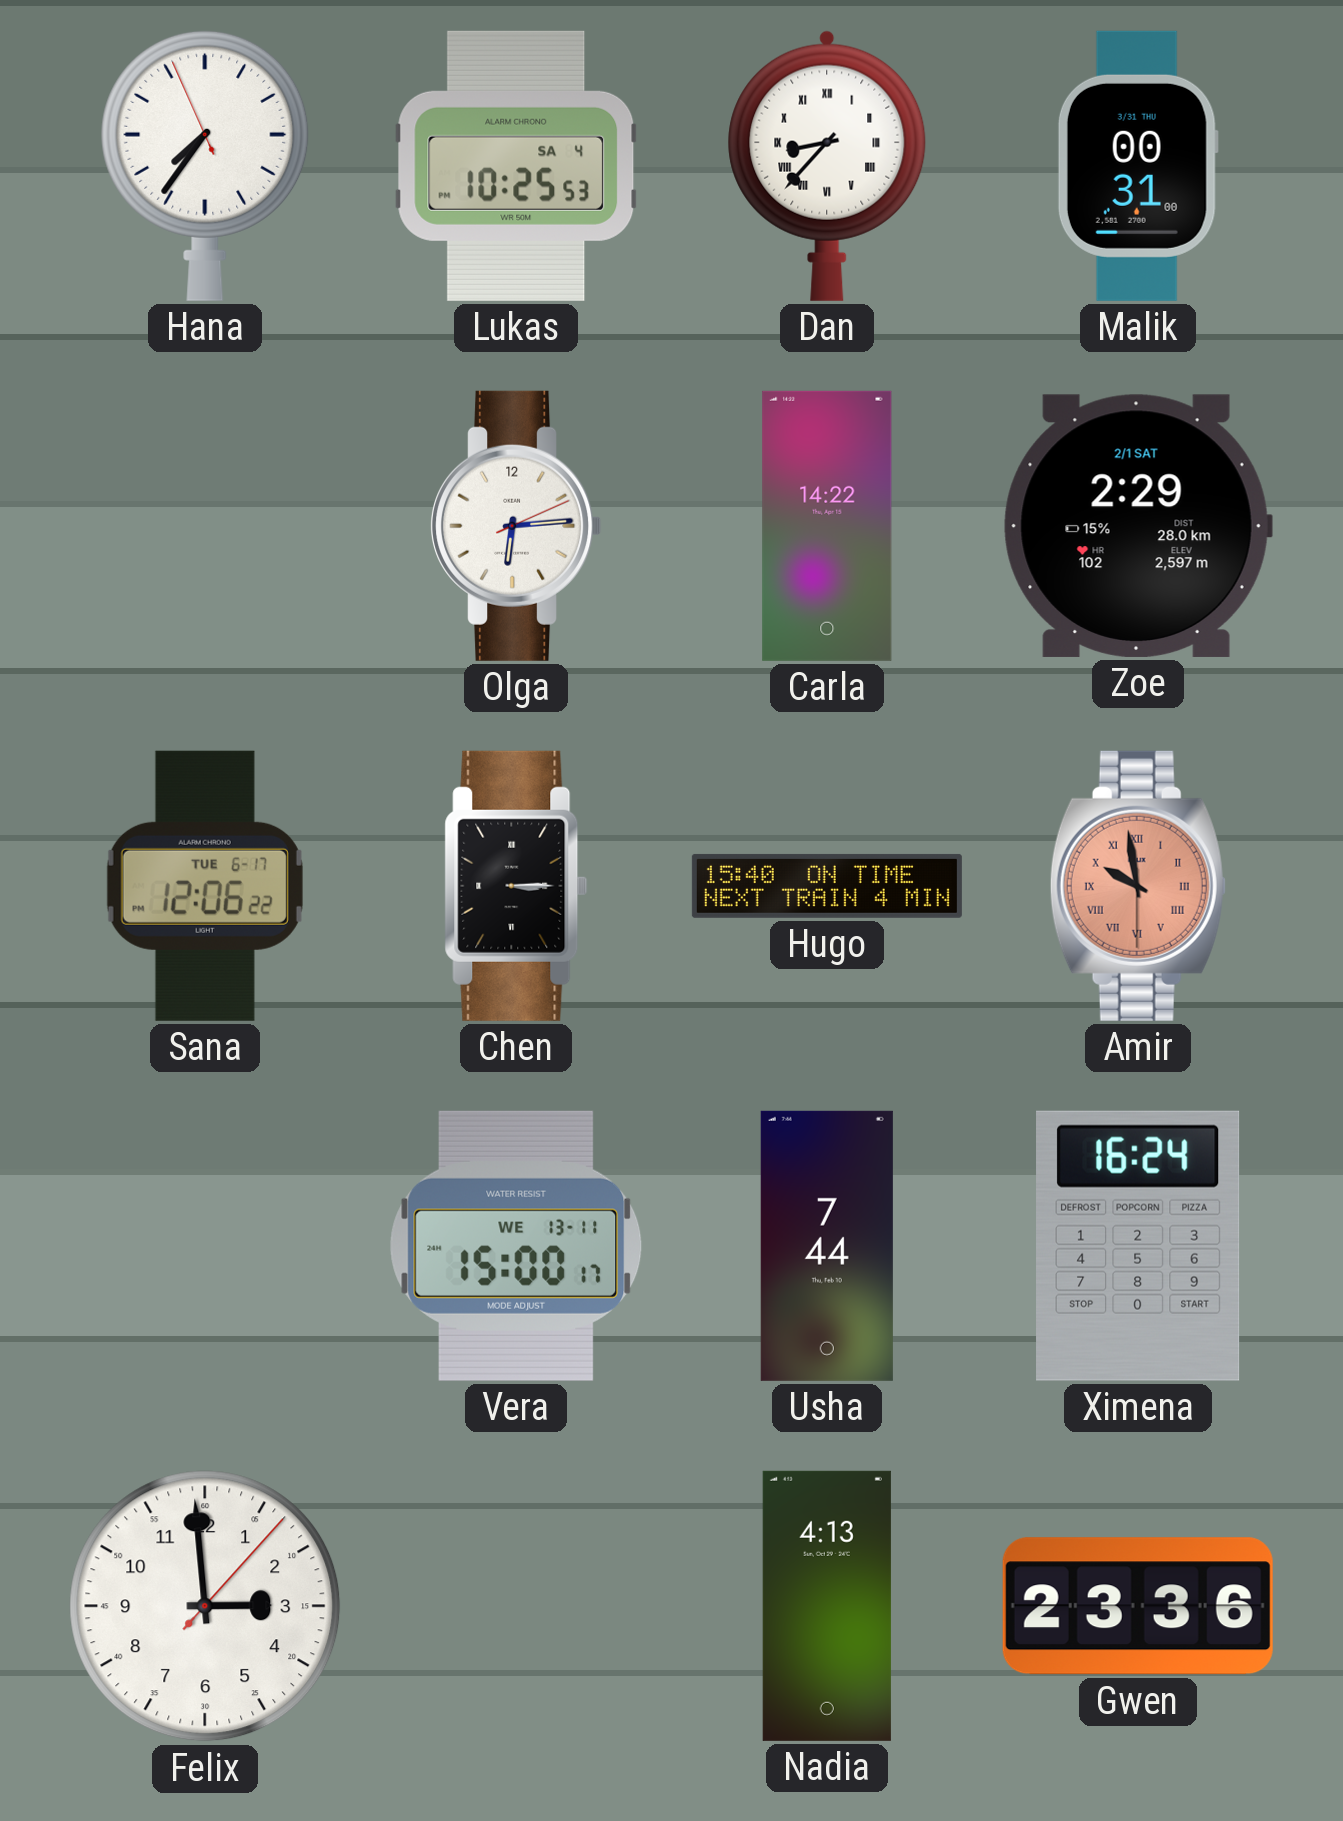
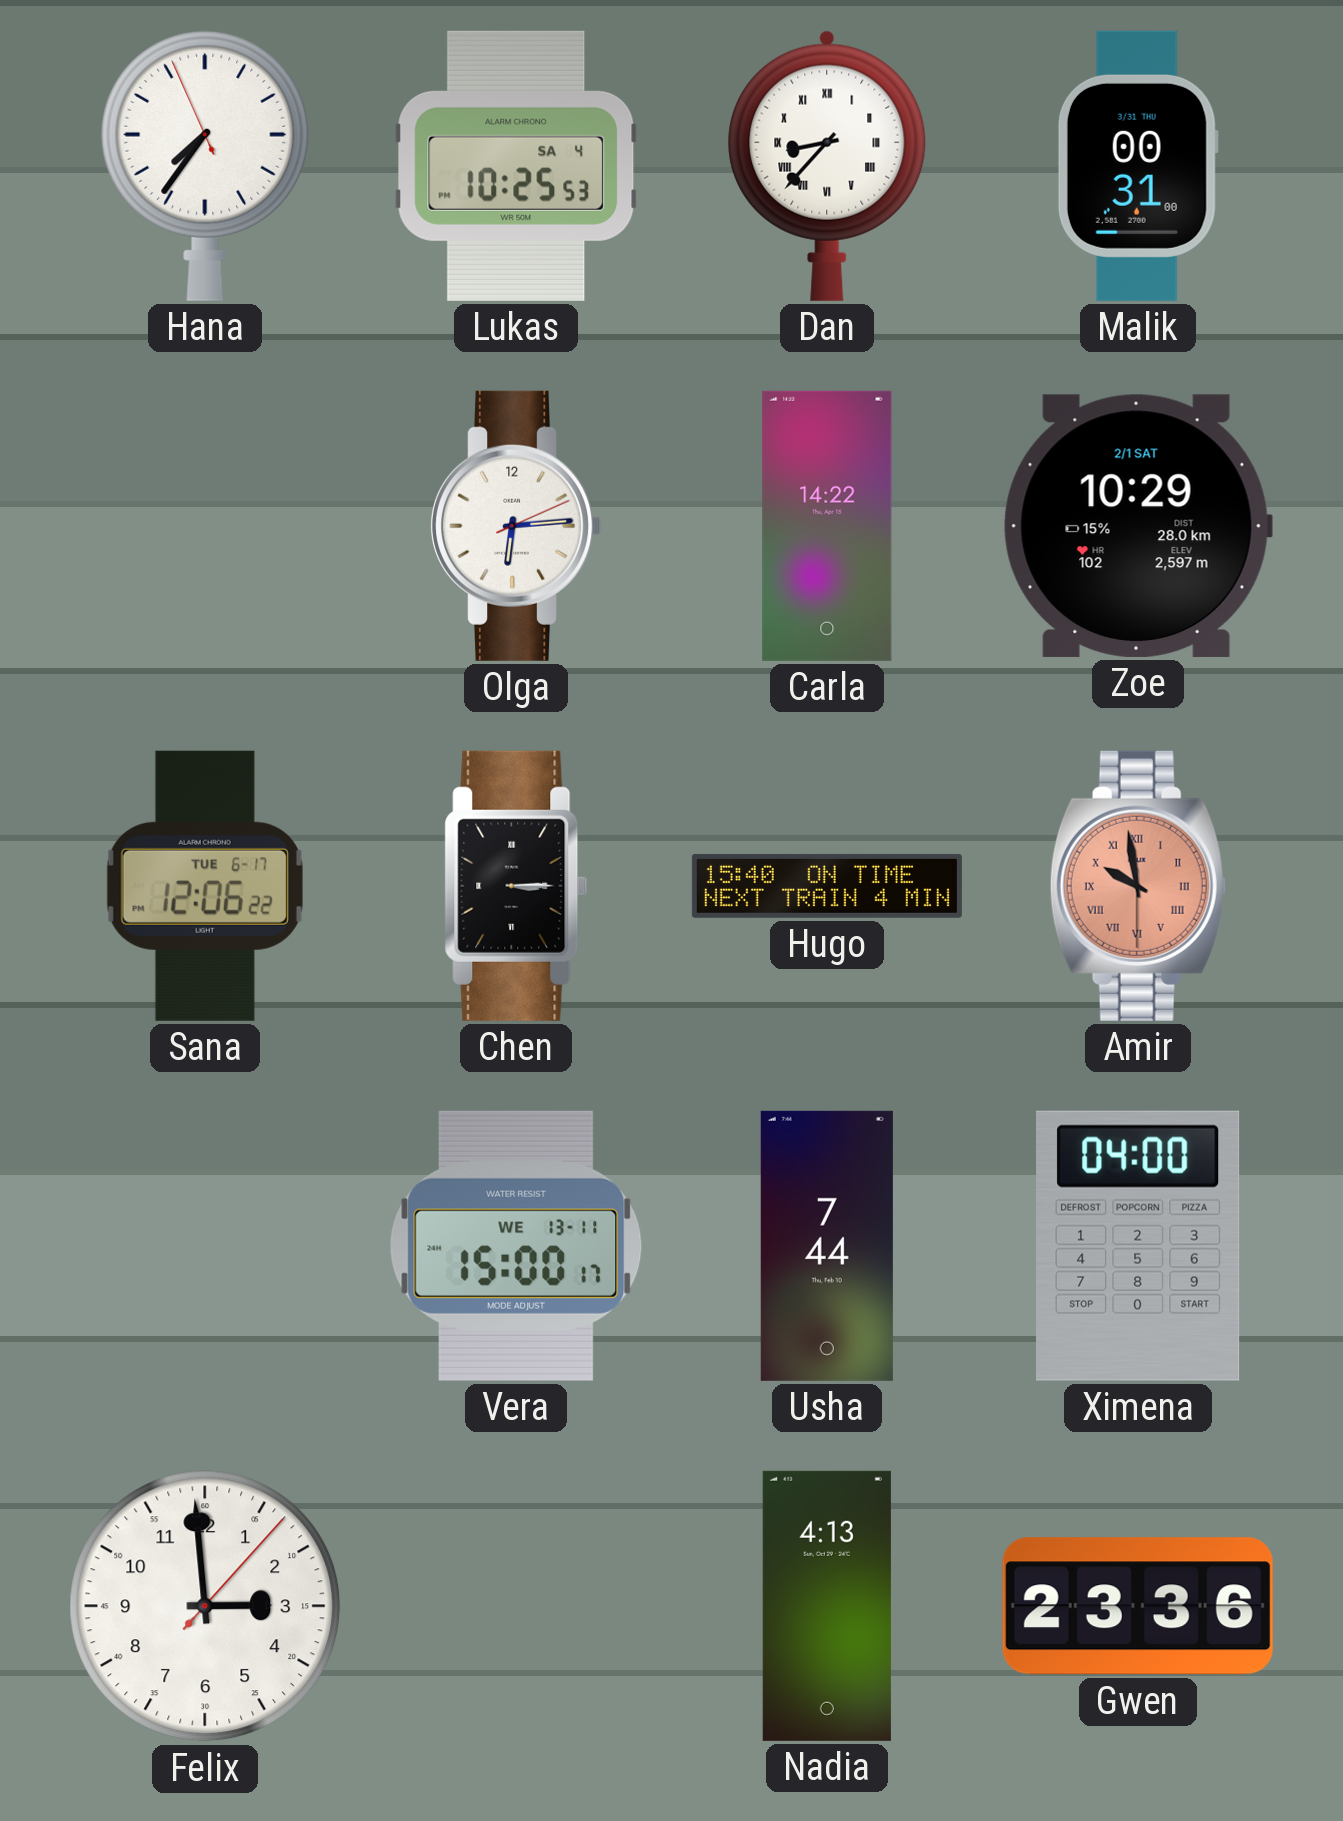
Zoe: 2:29 -> 10:29 (1138, 526)
Ximena: 16:24 -> 04:00 (1138, 1246)
